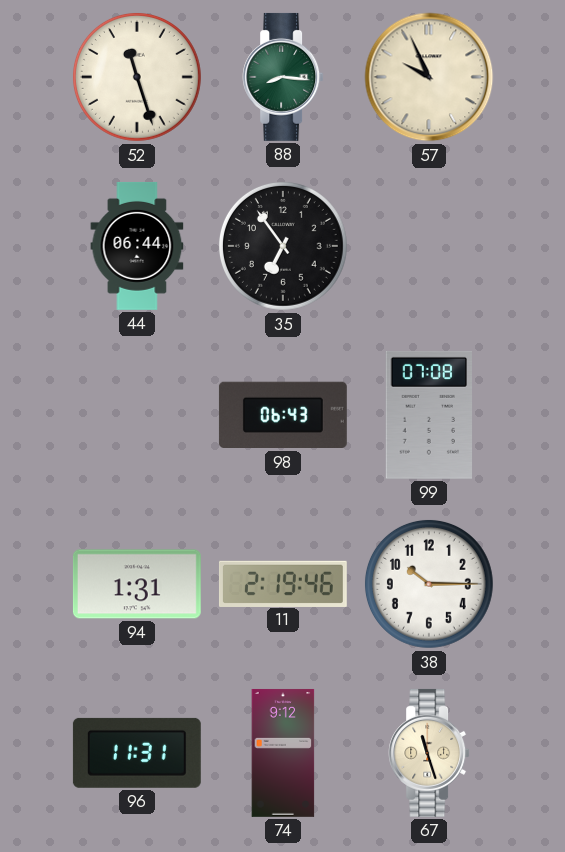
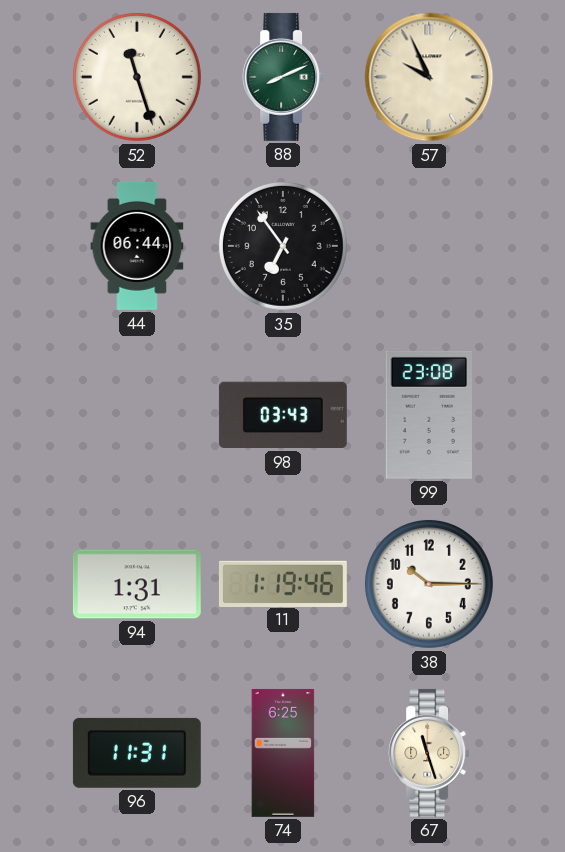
88: 8:16 -> 8:11 (283, 77)
98: 06:43 -> 03:43 (283, 415)
99: 07:08 -> 23:08 (429, 415)
11: 2:19 -> 1:19 (283, 583)
74: 9:12 -> 6:25 (283, 753)
